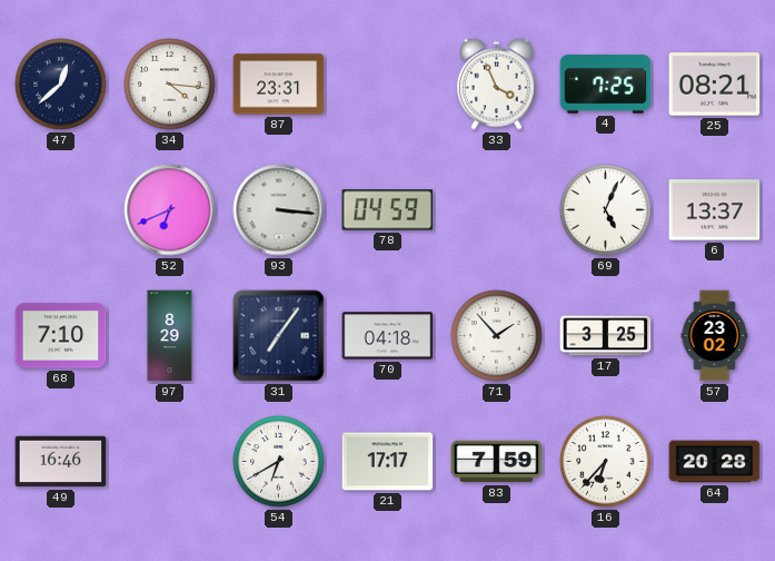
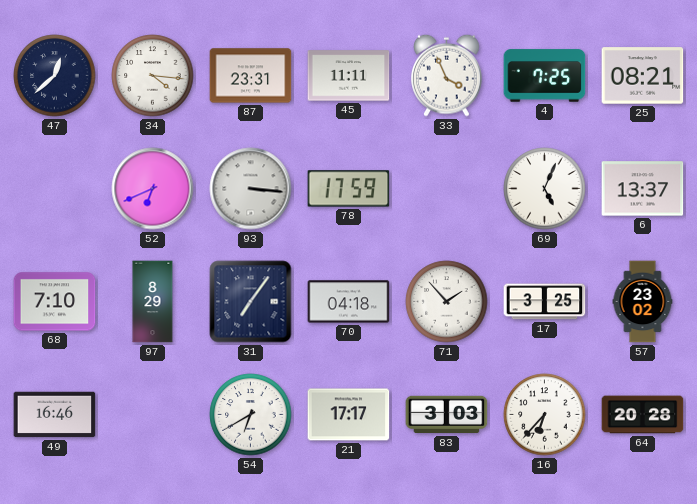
45: none -> 11:11 (349, 76)
78: 04:59 -> 17:59 (349, 189)
83: 7:59 -> 3:03 (447, 415)
